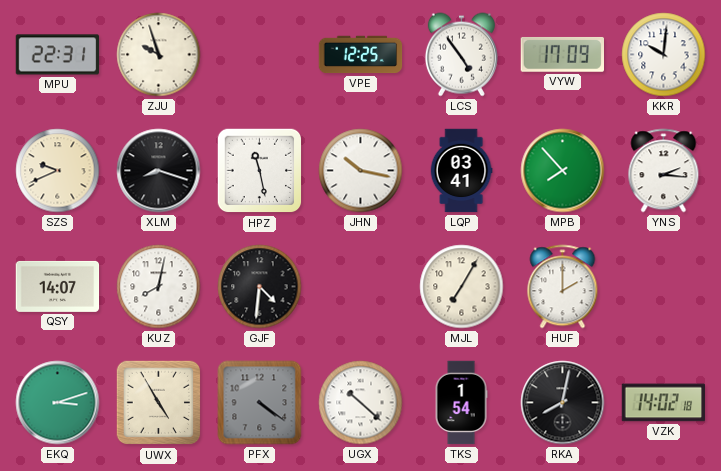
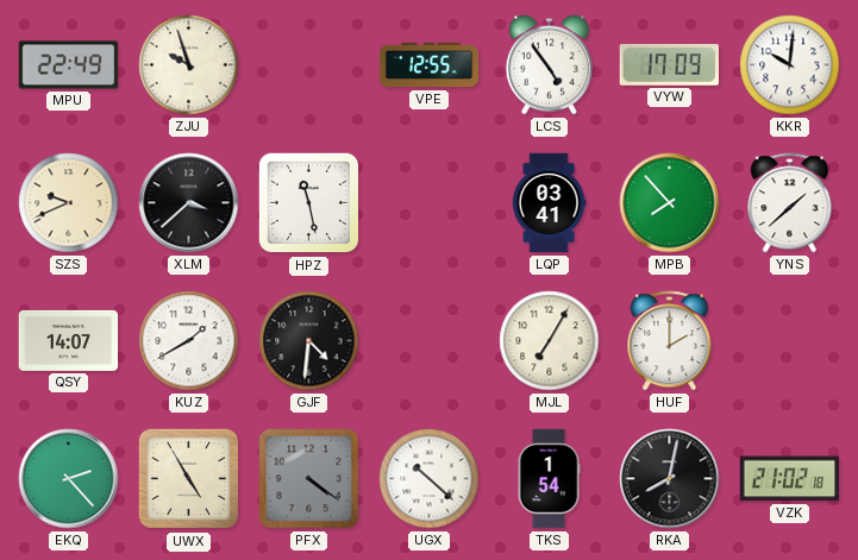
MPU: 22:31 -> 22:49 (69, 65)
VPE: 12:25 -> 12:55 (430, 65)
XLM: 8:18 -> 3:38 (189, 203)
JHN: 10:17 -> none (361, 171)
YNS: 2:16 -> 1:38 (790, 203)
KUZ: 8:02 -> 1:40 (189, 341)
EKQ: 3:12 -> 2:23 (69, 479)
VZK: 14:02 -> 21:02 (790, 479)
